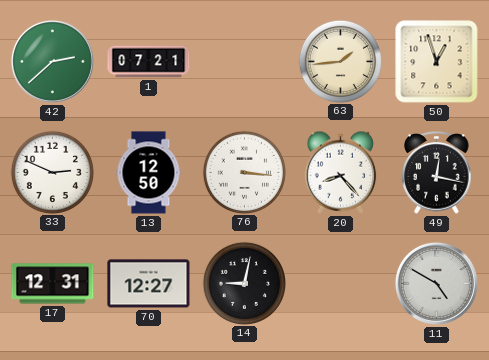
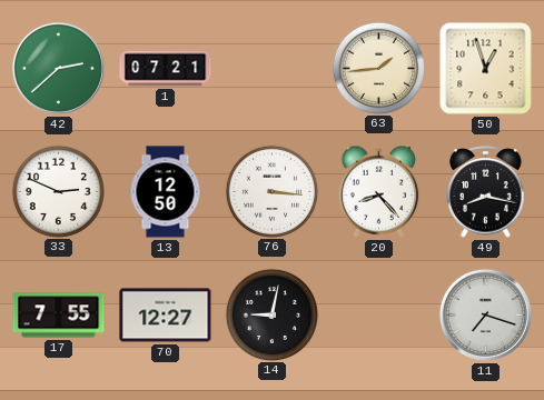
49: 12:17 -> 8:17 (486, 192)
17: 12:31 -> 7:55 (59, 316)
11: 4:50 -> 7:18 (485, 314)
